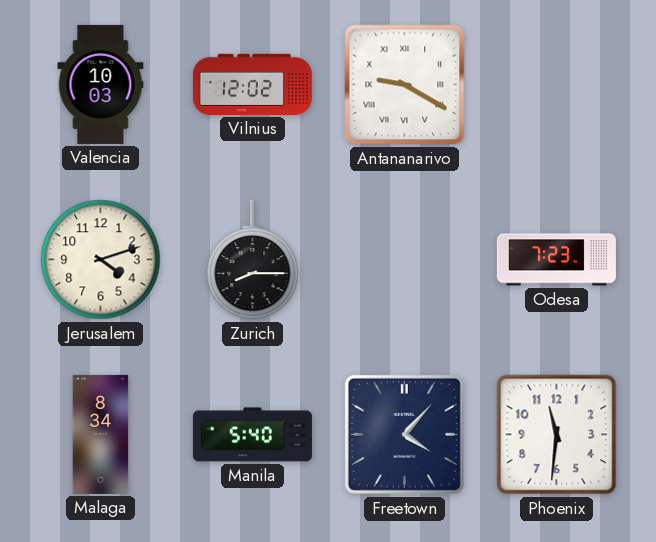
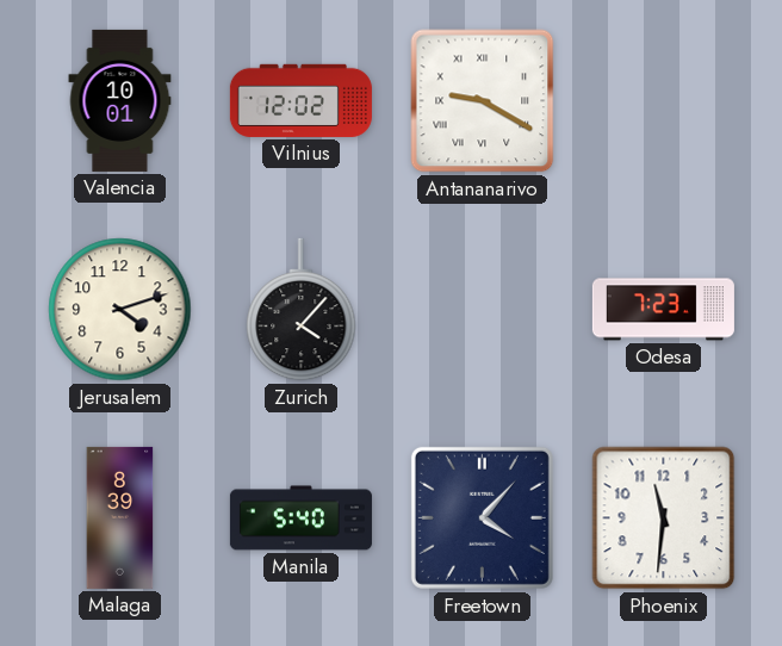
Valencia: 10:03 -> 10:01 (120, 100)
Zurich: 8:15 -> 4:07 (302, 310)
Malaga: 8:34 -> 8:39 (120, 517)
